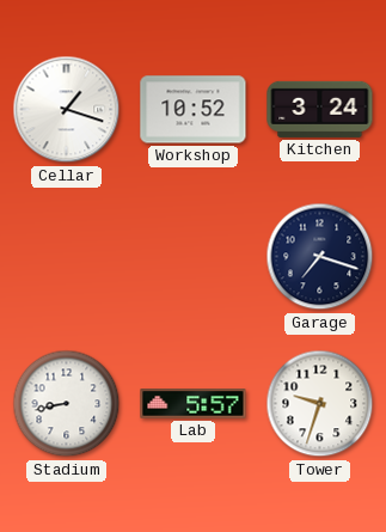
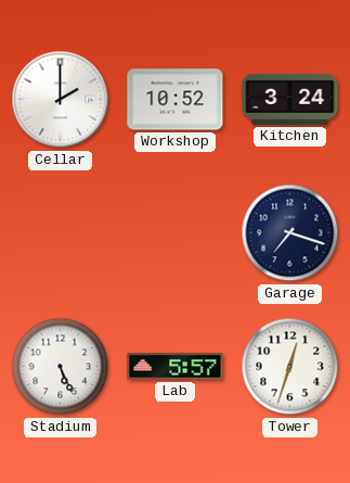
Cellar: 1:18 -> 2:00 (61, 100)
Stadium: 8:43 -> 5:26 (61, 367)
Tower: 9:33 -> 12:33 (290, 367)
